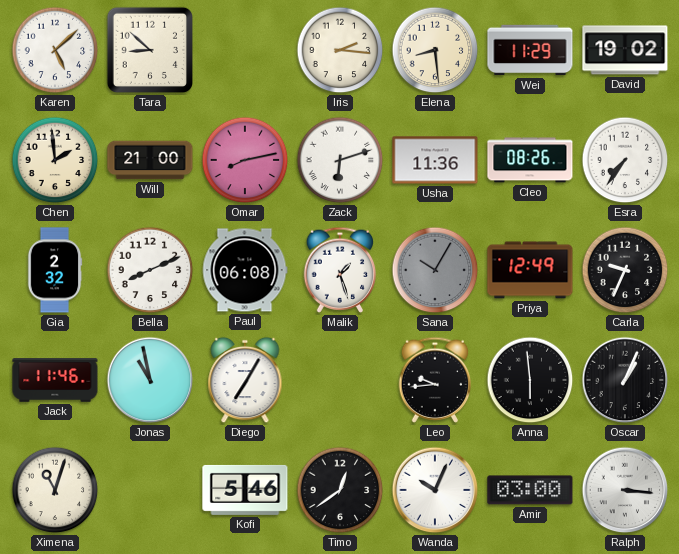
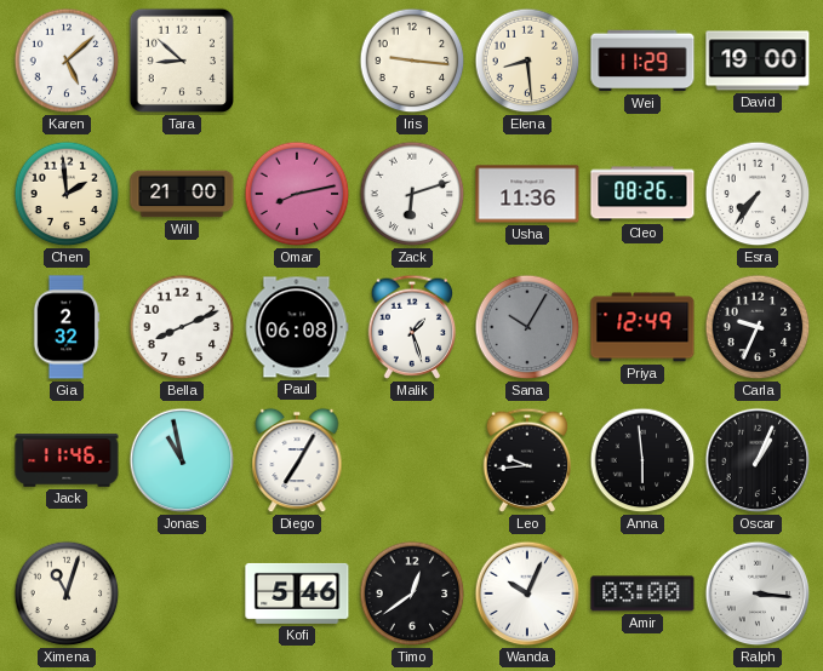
Iris: 2:16 -> 9:16 (412, 61)
David: 19:02 -> 19:00 (758, 61)
